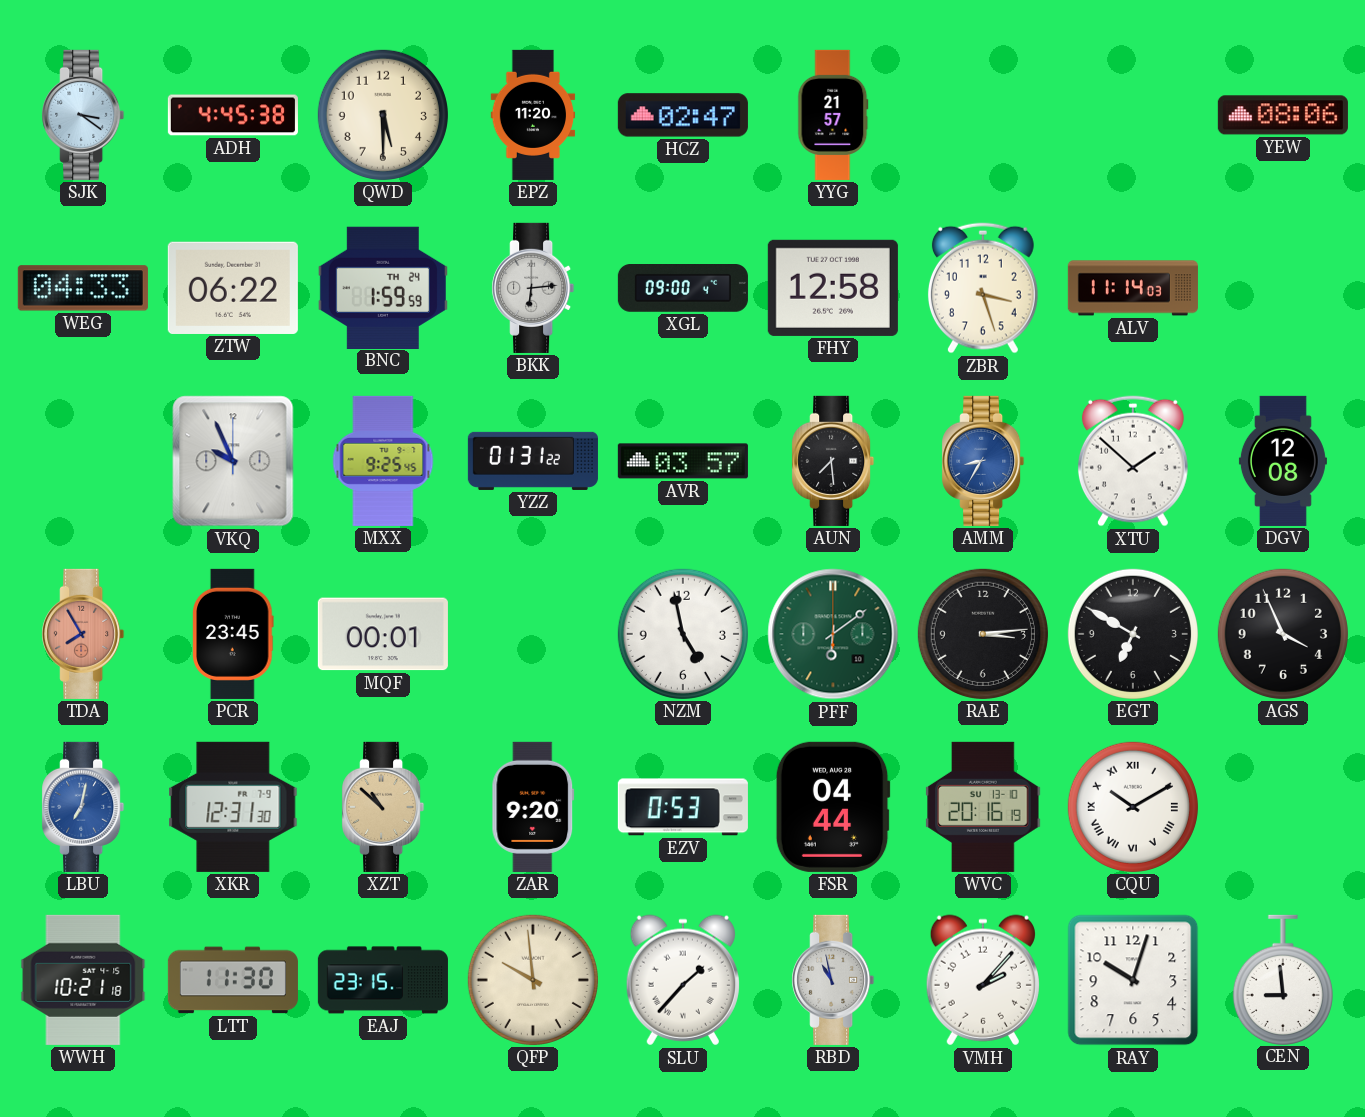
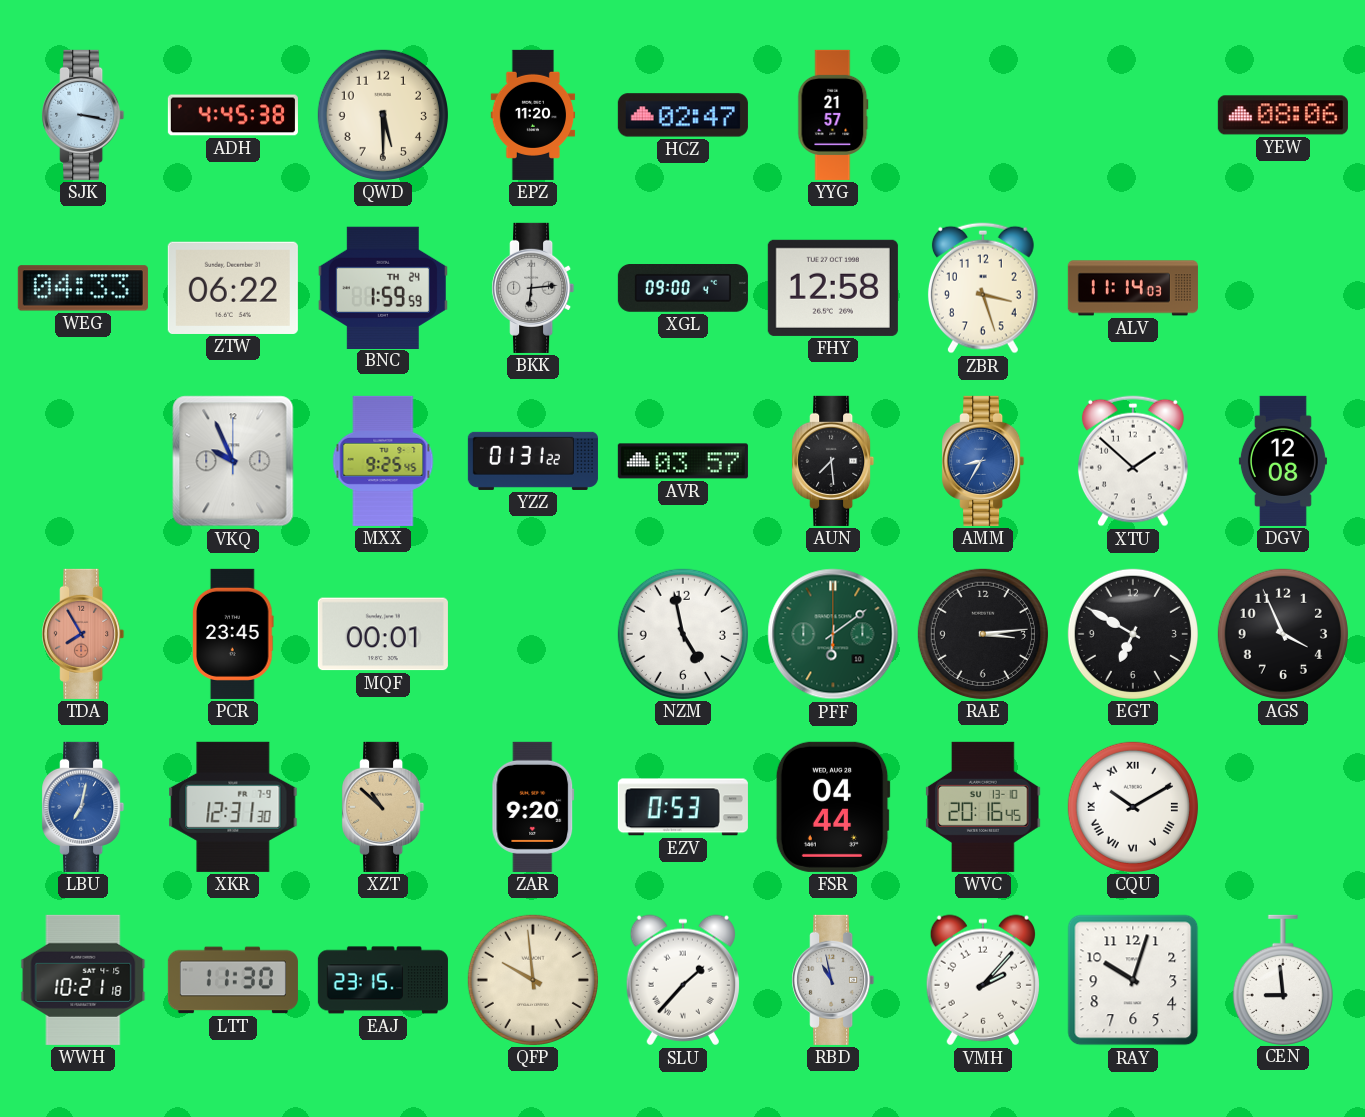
SJK: 3:21 -> 3:17 (83, 115)
WVC: 20:16:19 -> 20:16:45 (983, 807)
